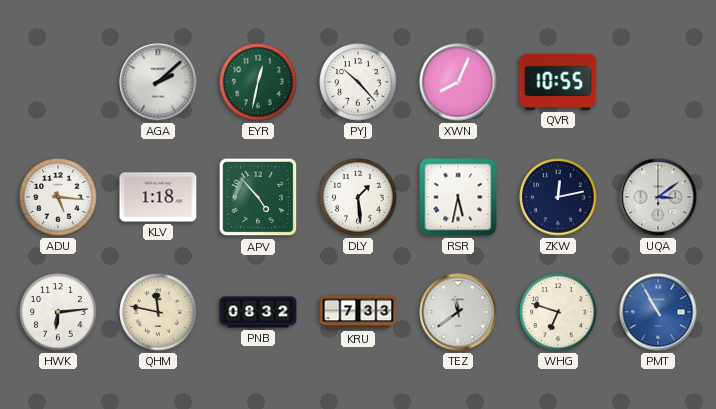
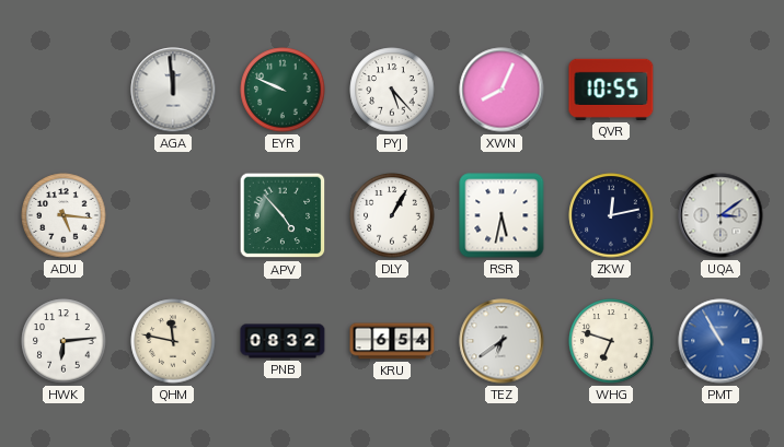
AGA: 2:08 -> 11:59 (173, 90)
EYR: 12:32 -> 9:49 (283, 90)
PYJ: 10:23 -> 5:23 (392, 90)
KLV: 1:18 -> none (158, 197)
DLY: 1:29 -> 1:05 (392, 215)
KRU: 7:33 -> 6:54 (392, 341)
TEZ: 11:39 -> 6:39 (501, 341)
